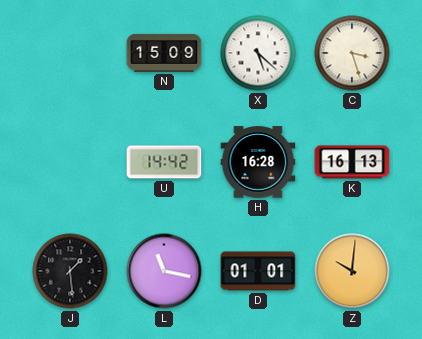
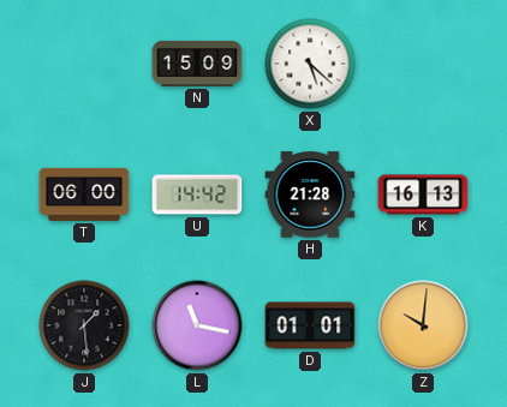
C: 3:27 -> none (352, 53)
T: none -> 06:00 (84, 194)
H: 16:28 -> 21:28 (310, 194)
